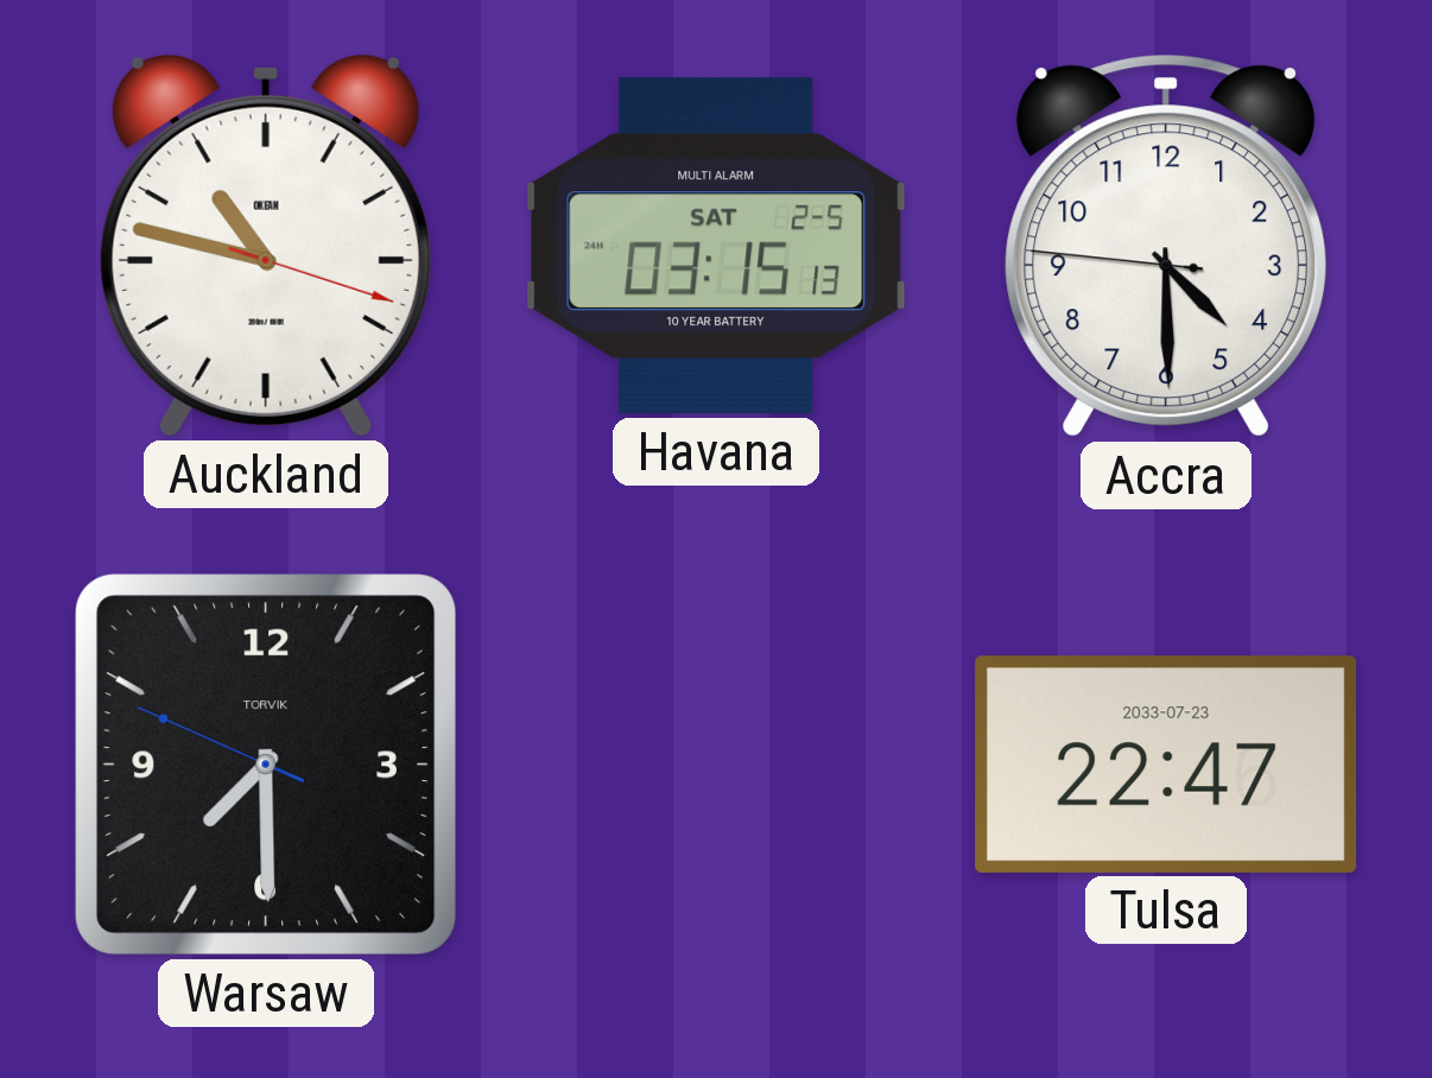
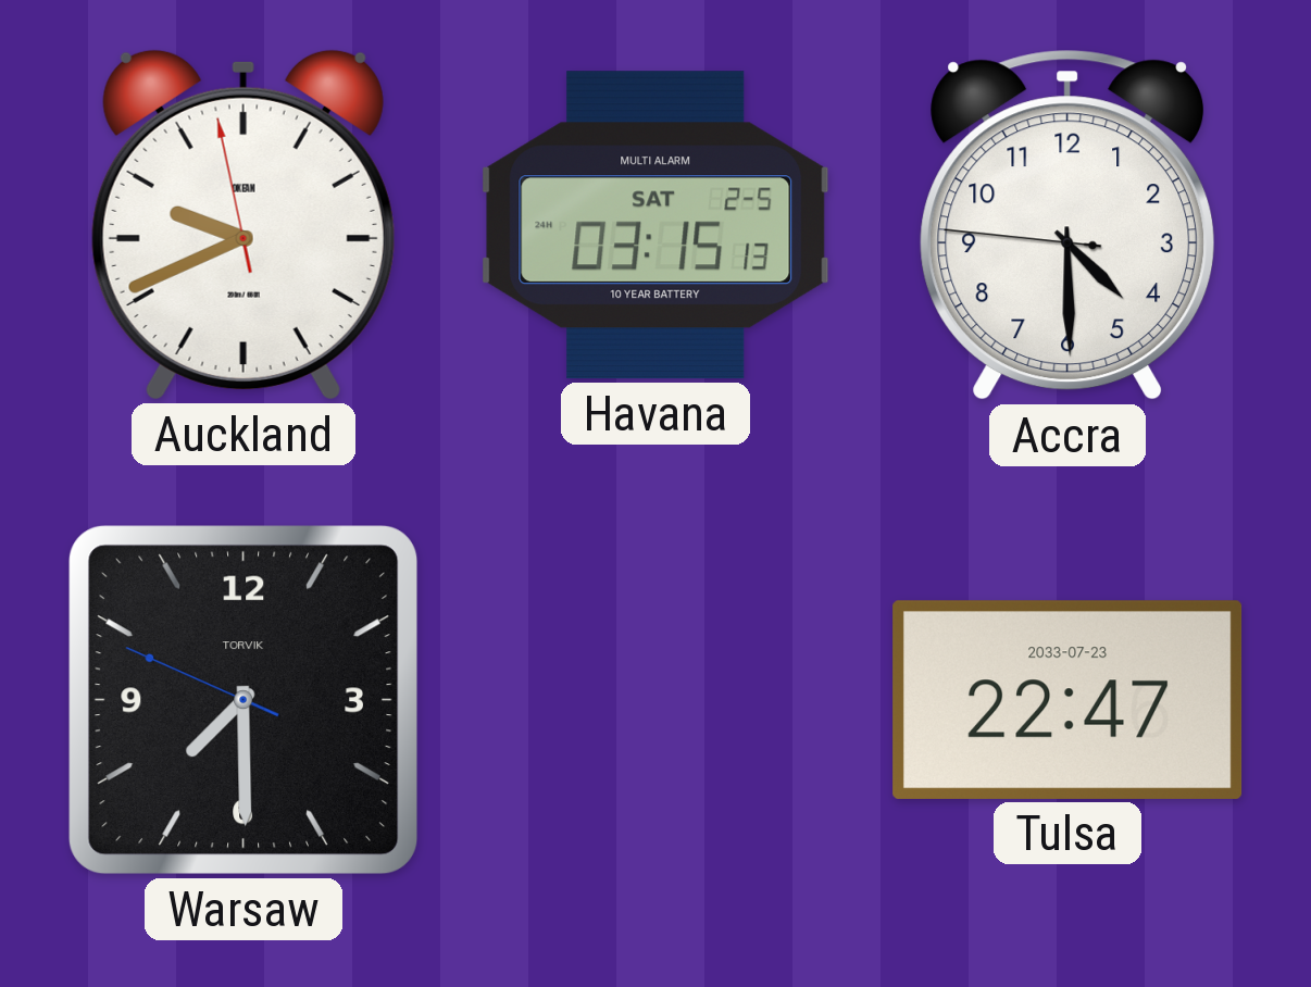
Auckland: 10:47 -> 9:40 (244, 225)
